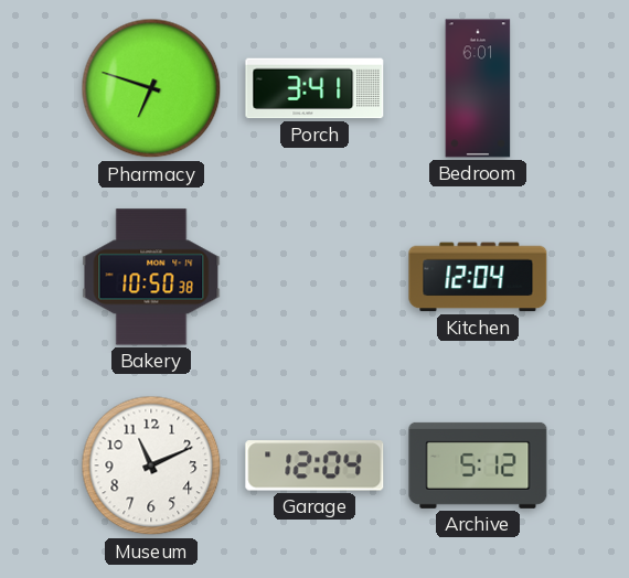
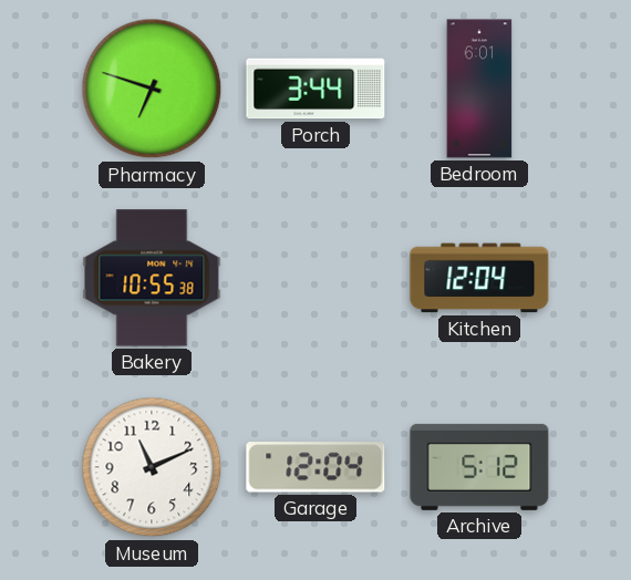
Porch: 3:41 -> 3:44 (316, 89)
Bakery: 10:50 -> 10:55 (152, 278)
